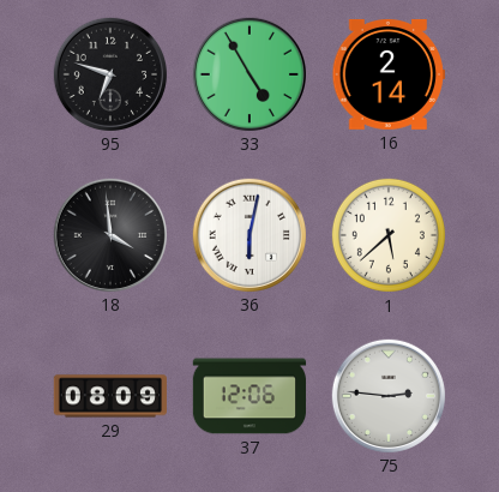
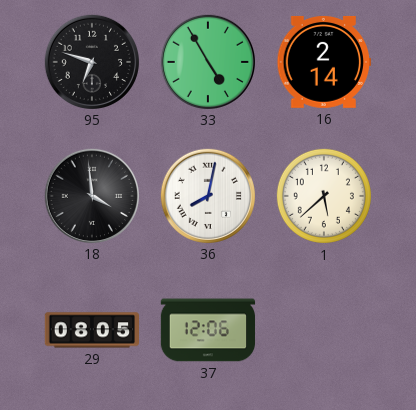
36: 6:02 -> 8:02 (207, 195)
29: 08:09 -> 08:05 (92, 330)
75: 2:46 -> none (387, 395)
